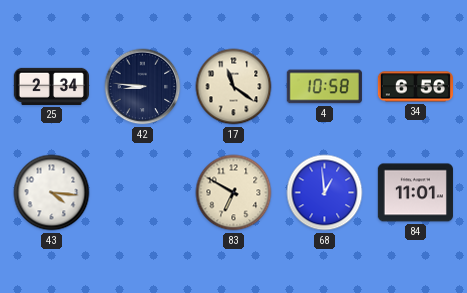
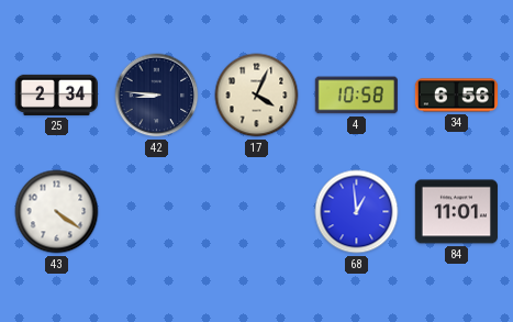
17: 11:21 -> 4:04 (257, 96)
43: 4:16 -> 4:21 (57, 212)
83: 6:50 -> none (234, 193)
